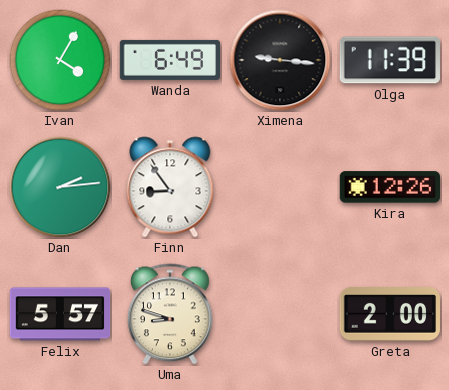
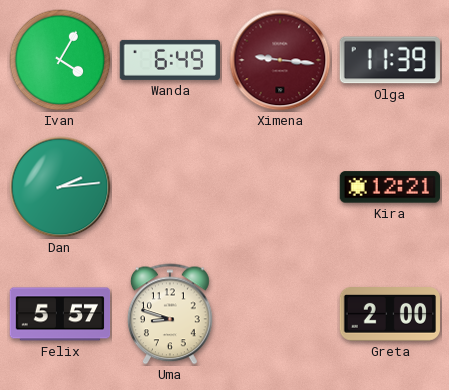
Ximena dial: black -> burgundy (280, 60)
Finn: 8:54 -> none (170, 187)
Kira: 12:26 -> 12:21 (389, 187)
